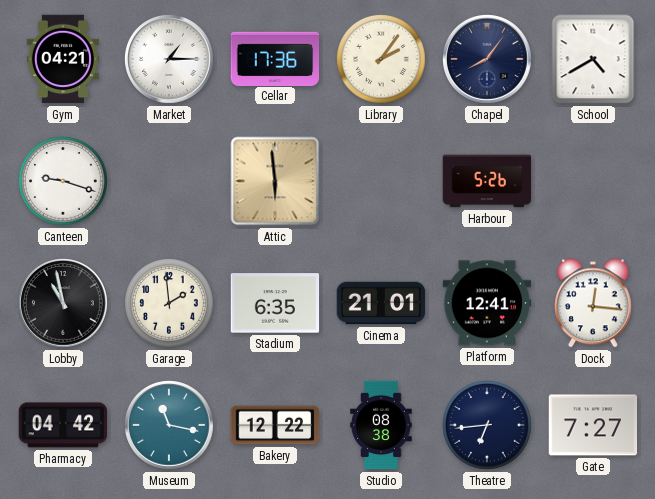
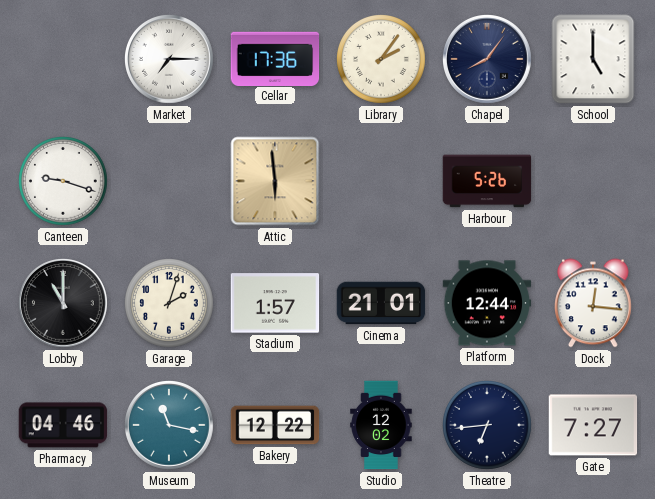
Gym: 04:21 -> none (63, 59)
Market: 1:15 -> 7:15 (170, 60)
School: 4:40 -> 5:00 (593, 59)
Lobby: 10:58 -> 11:00 (64, 304)
Garage: 1:59 -> 2:03 (170, 304)
Stadium: 6:35 -> 1:57 (275, 303)
Platform: 12:41 -> 12:44 (487, 303)
Pharmacy: 04:42 -> 04:46 (63, 425)
Studio: 08:38 -> 12:02 (381, 425)
